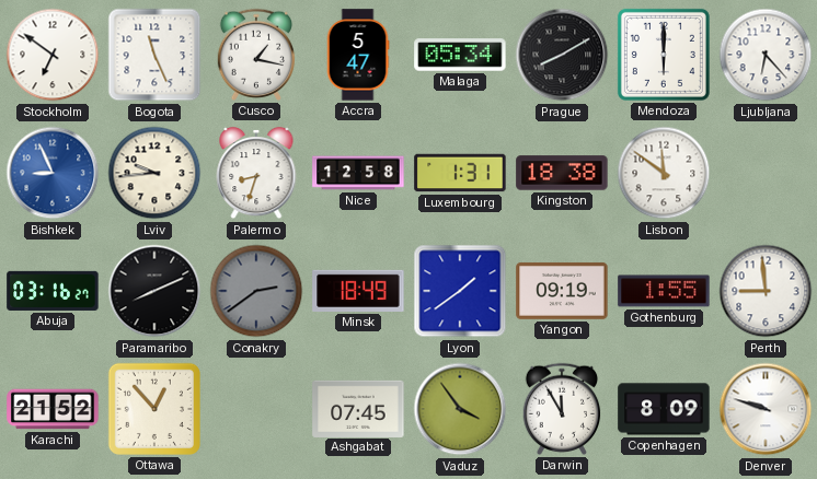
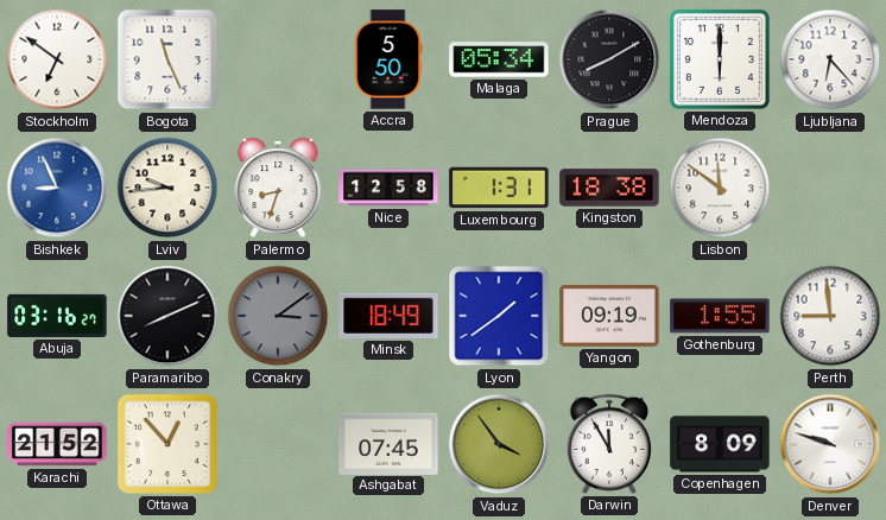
Cusco: 1:17 -> none (256, 55)
Accra: 5:47 -> 5:50 (388, 59)
Conakry: 2:39 -> 3:09 (278, 316)
